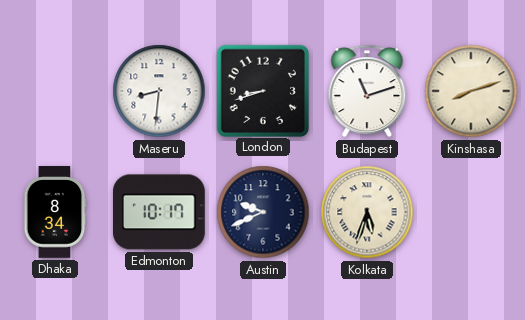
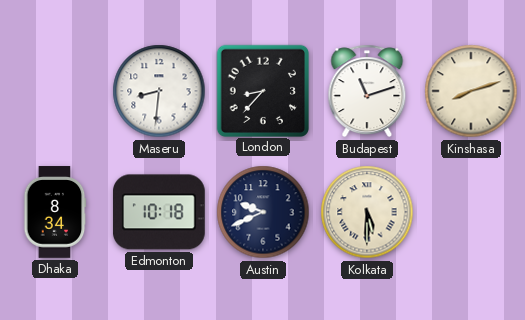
London: 8:42 -> 8:37 (262, 90)
Edmonton: 10:17 -> 10:18 (160, 212)
Kolkata: 5:33 -> 5:30 (367, 212)
